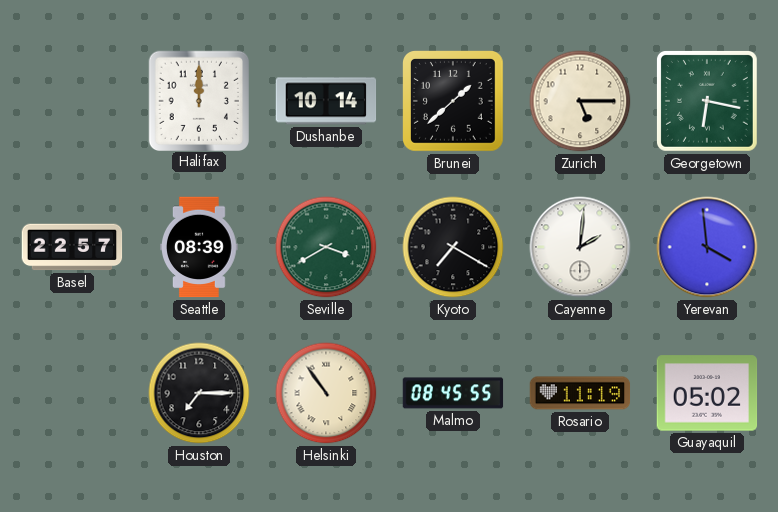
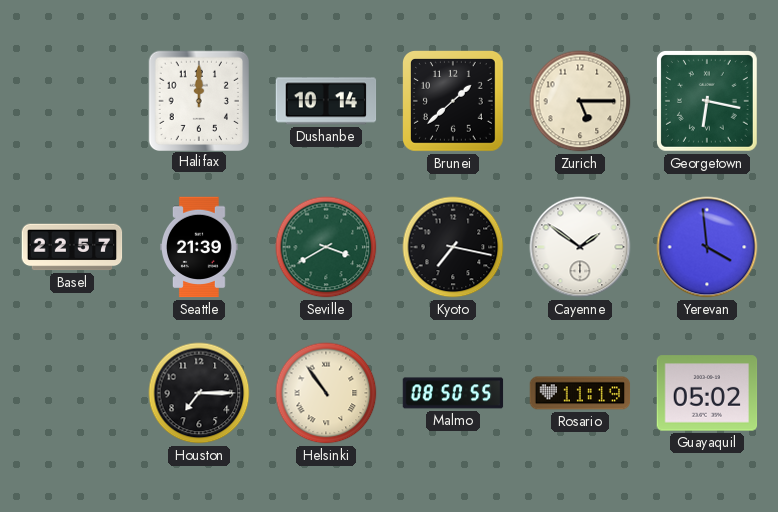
Seattle: 08:39 -> 21:39 (200, 247)
Kyoto: 7:20 -> 7:17 (453, 247)
Cayenne: 2:01 -> 1:51 (580, 247)
Malmo: 08:45 -> 08:50 (453, 393)
